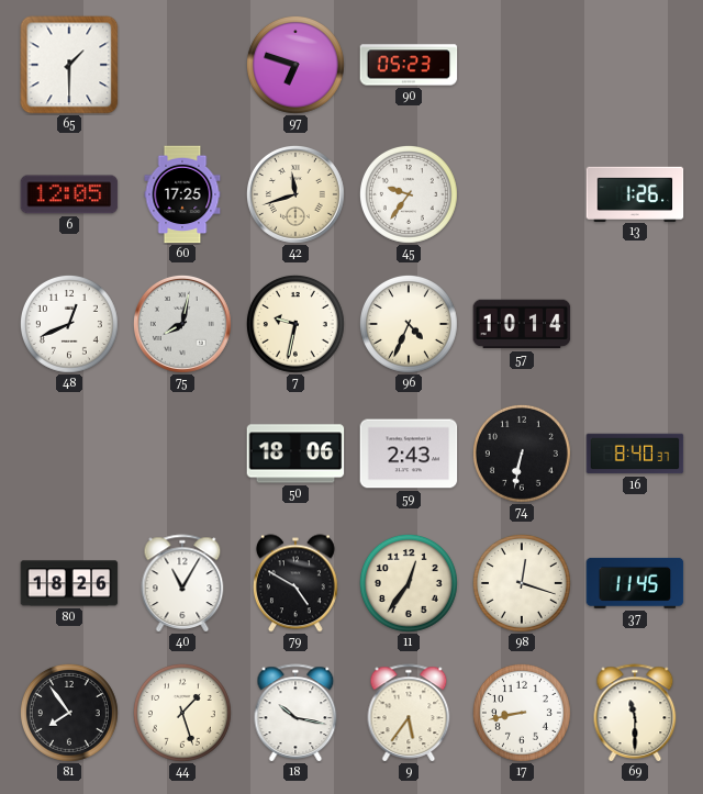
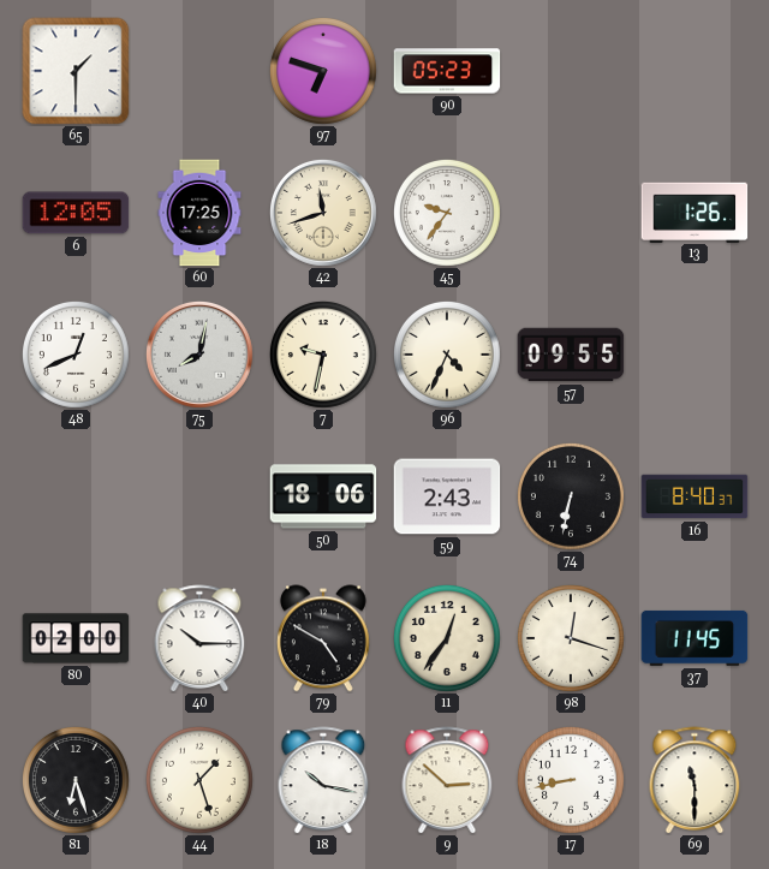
57: 10:14 -> 09:55 (571, 355)
80: 18:26 -> 02:00 (76, 638)
40: 11:05 -> 10:15 (199, 638)
81: 7:54 -> 6:27 (76, 780)
9: 5:36 -> 2:52 (447, 780)
